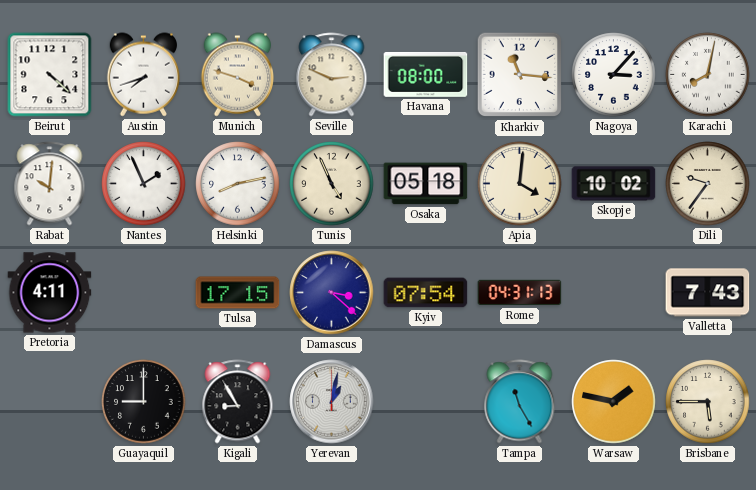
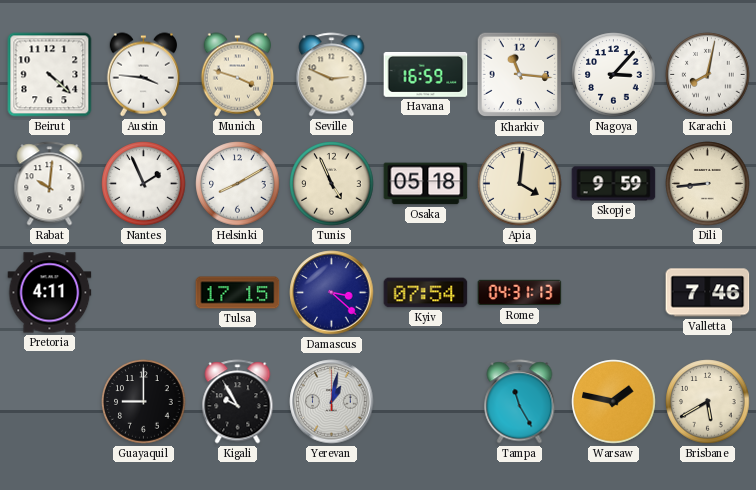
Austin: 7:42 -> 3:46 (143, 75)
Havana: 08:00 -> 16:59 (426, 74)
Helsinki: 8:13 -> 8:10 (238, 184)
Skopje: 10:02 -> 9:59 (614, 184)
Dili: 9:36 -> 8:44 (708, 184)
Valletta: 7:43 -> 7:46 (708, 293)
Kigali: 8:55 -> 9:55 (238, 402)
Brisbane: 5:45 -> 5:40 (708, 402)
